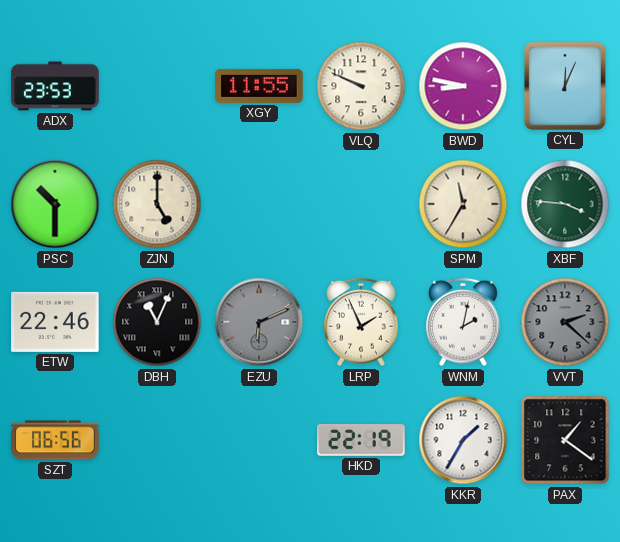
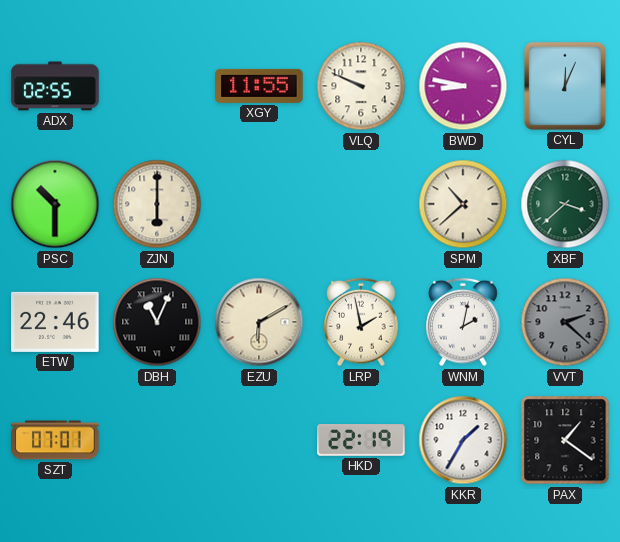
ADX: 23:53 -> 02:55 (55, 86)
ZJN: 5:00 -> 6:00 (157, 204)
SPM: 11:35 -> 10:38 (463, 204)
XBF: 3:46 -> 3:38 (565, 204)
EZU: 6:11 -> 6:10 (259, 322)
EZU dial: grey -> cream (259, 322)
LRP: 1:56 -> 1:58 (361, 322)
SZT: 06:56 -> 07:01 (55, 440)
